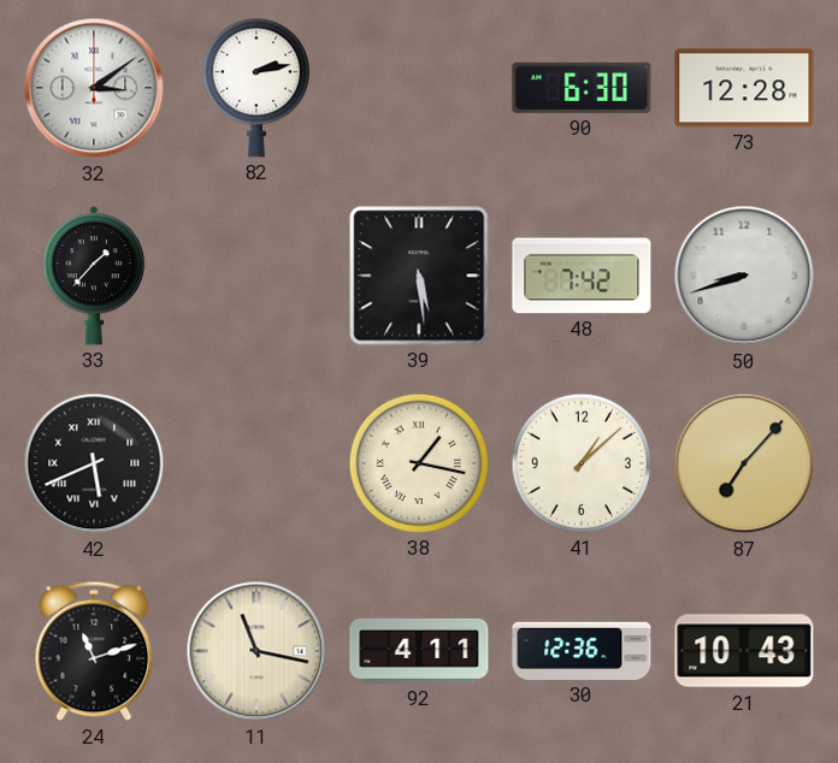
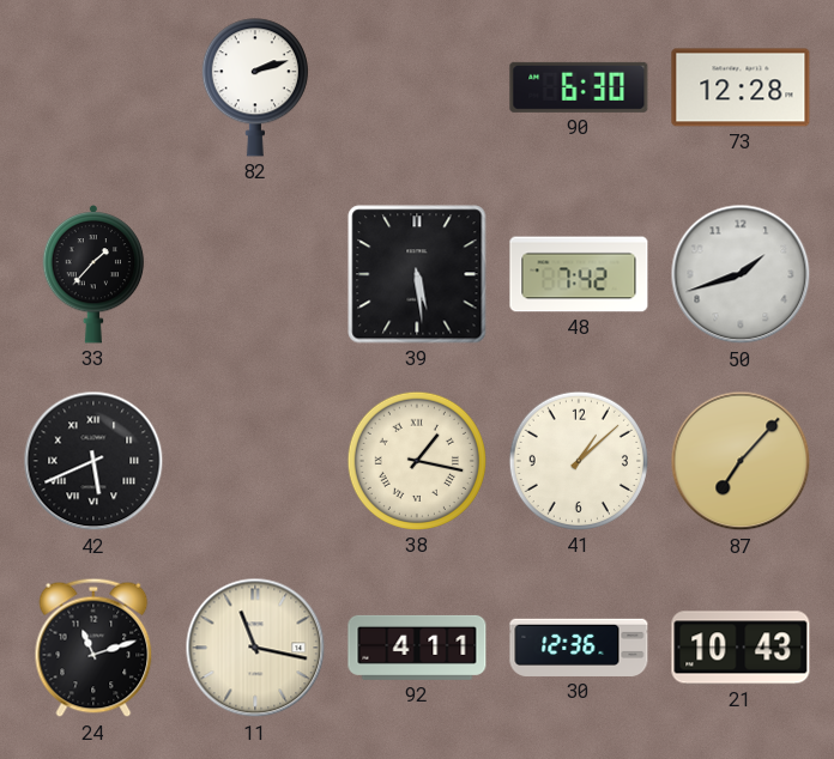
32: 3:09 -> none (94, 88)
82: 2:13 -> 2:12 (255, 87)
50: 8:42 -> 1:42 (741, 274)
